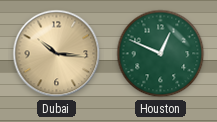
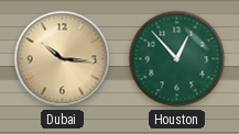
Houston: 12:49 -> 12:53 (177, 59)
